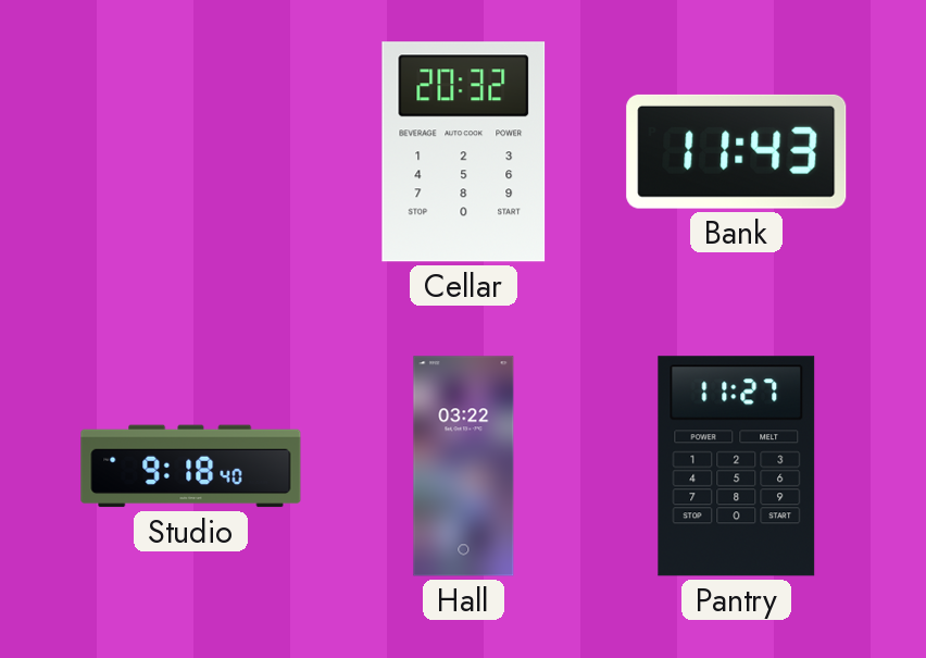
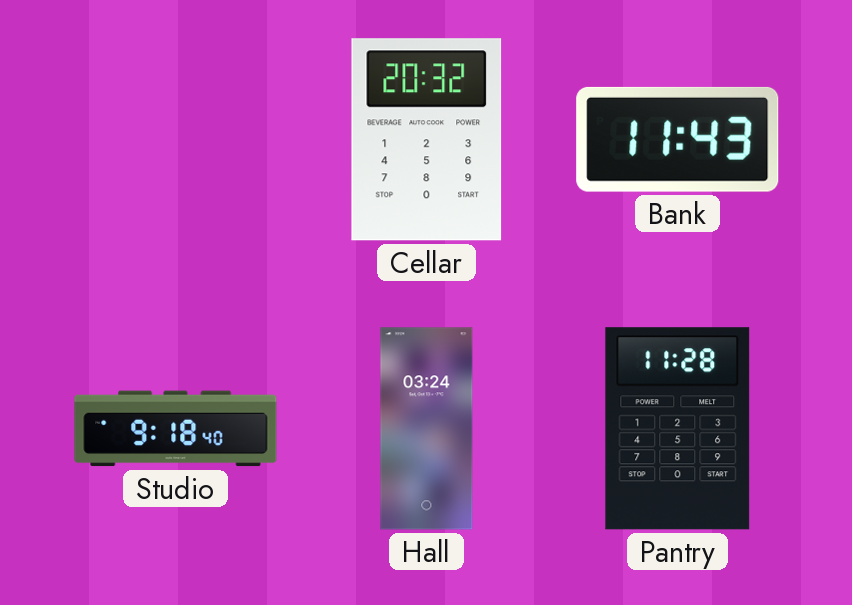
Hall: 03:22 -> 03:24 (427, 429)
Pantry: 11:27 -> 11:28 (678, 429)
